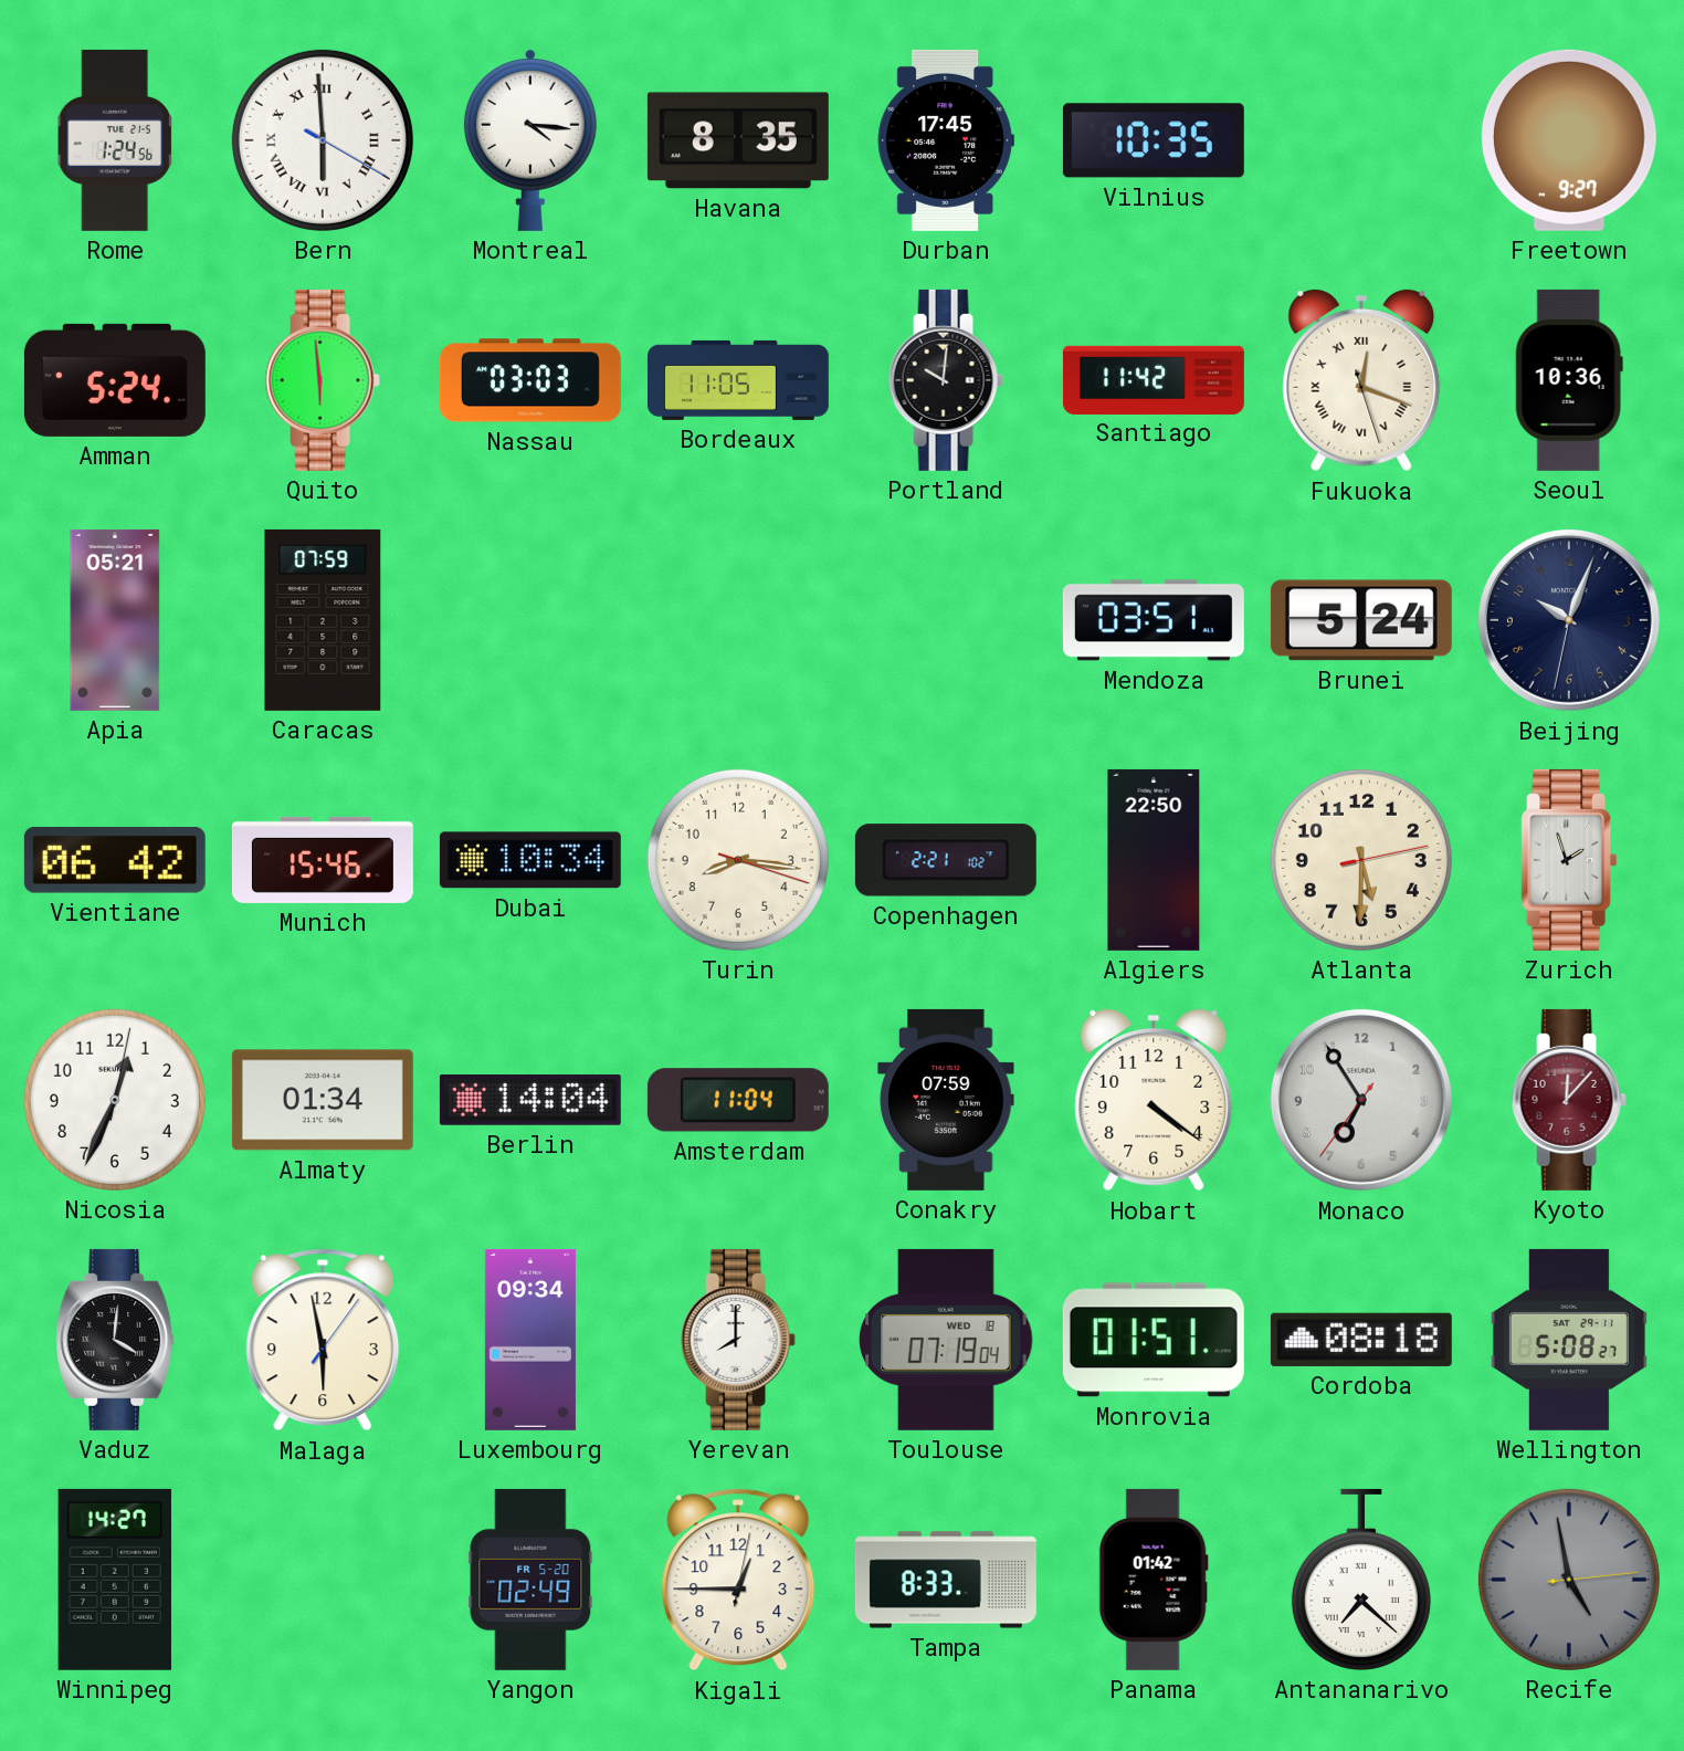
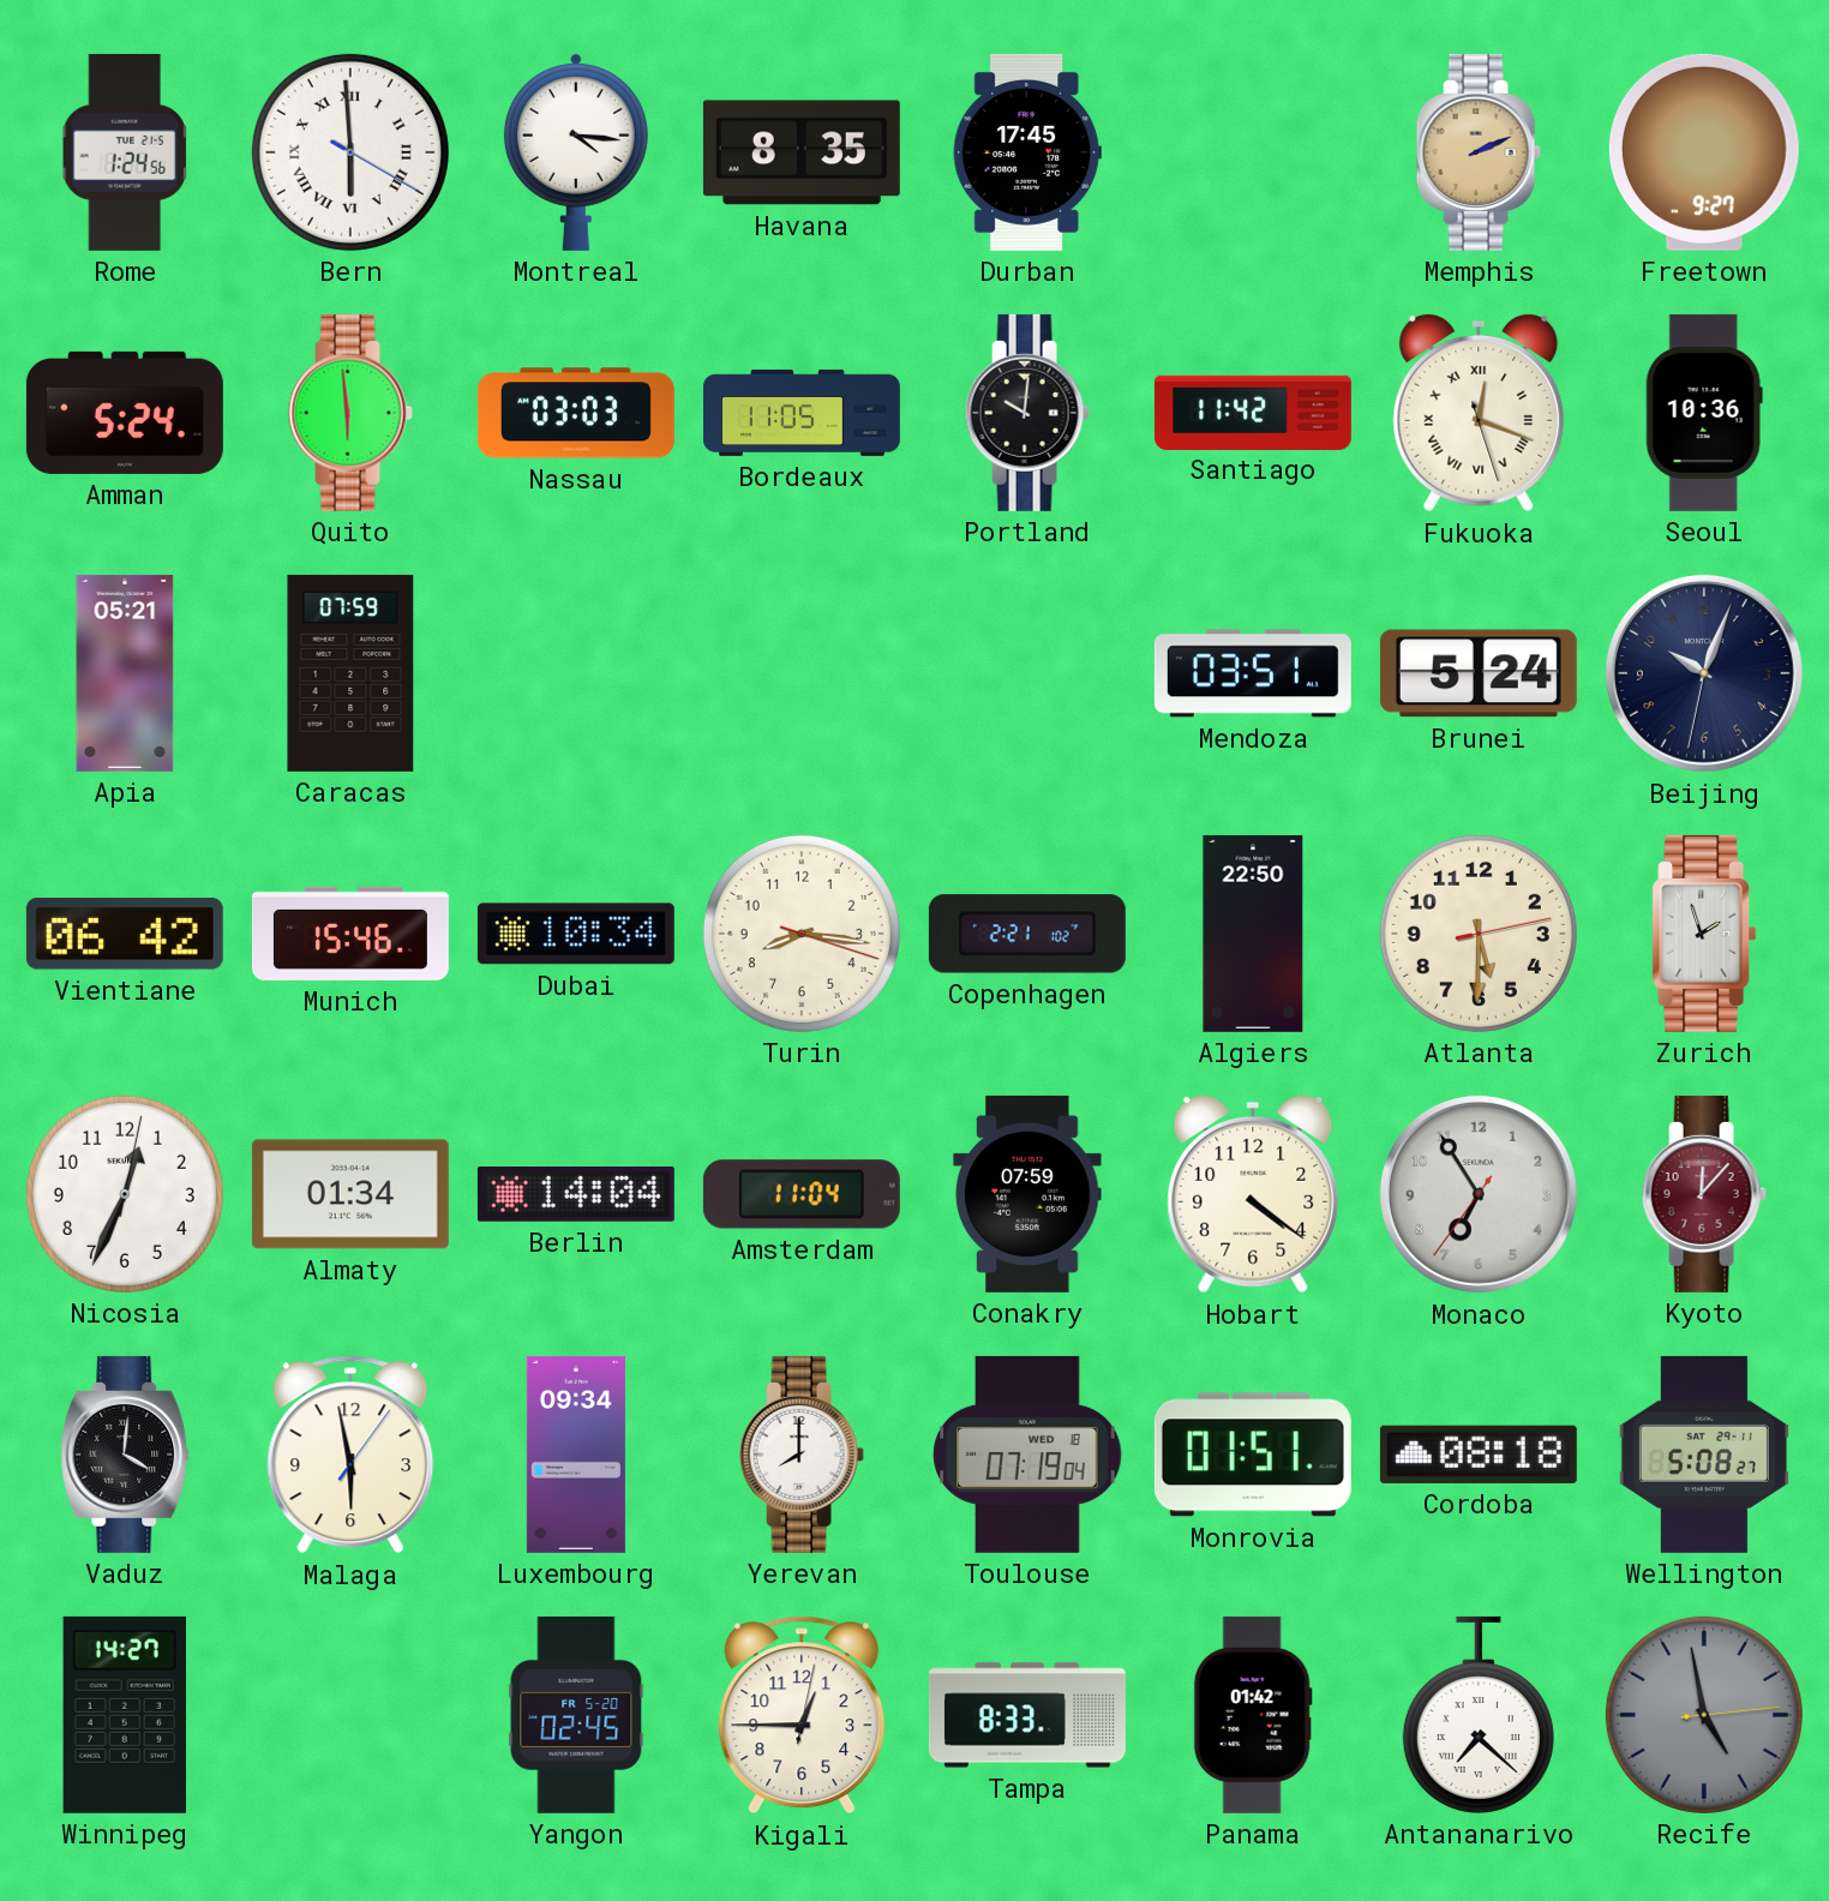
Vilnius: 10:35 -> none (1154, 140)
Memphis: none -> 2:11 (1479, 152)
Yangon: 02:49 -> 02:45 (576, 1715)
